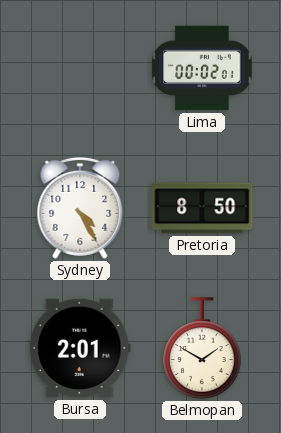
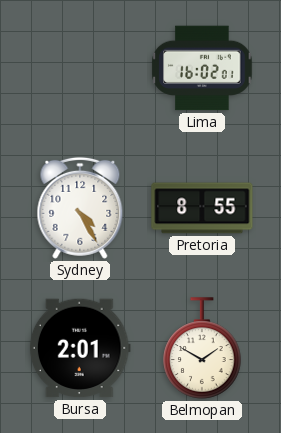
Lima: 00:02 -> 16:02 (202, 68)
Pretoria: 8:50 -> 8:55 (202, 208)
